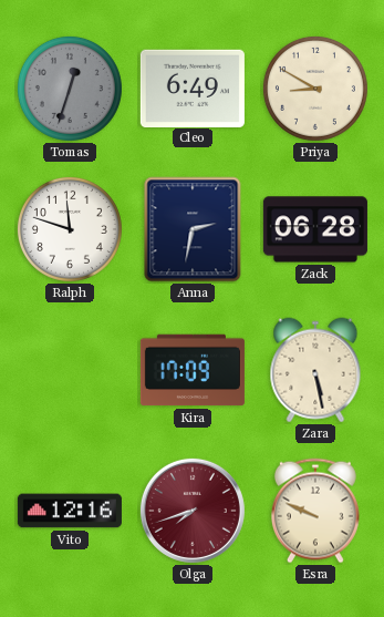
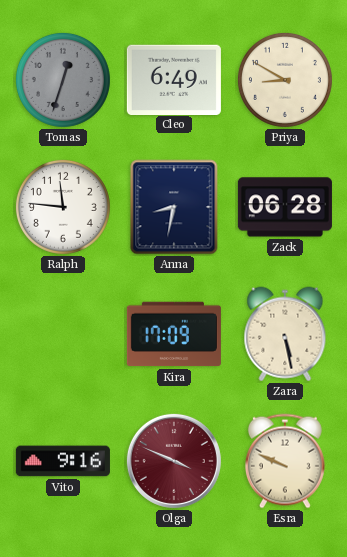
Ralph: 11:48 -> 11:46 (63, 207)
Anna: 2:32 -> 8:32 (174, 207)
Vito: 12:16 -> 9:16 (63, 461)
Olga: 7:42 -> 3:49 (174, 461)
